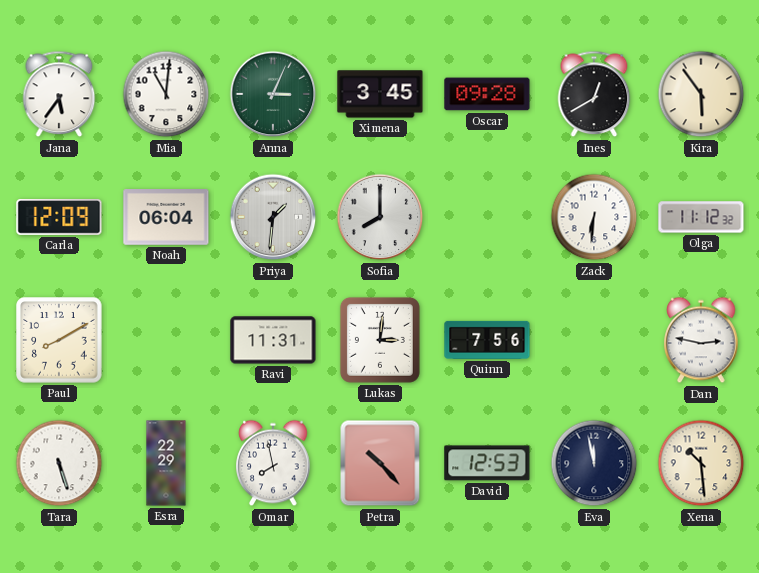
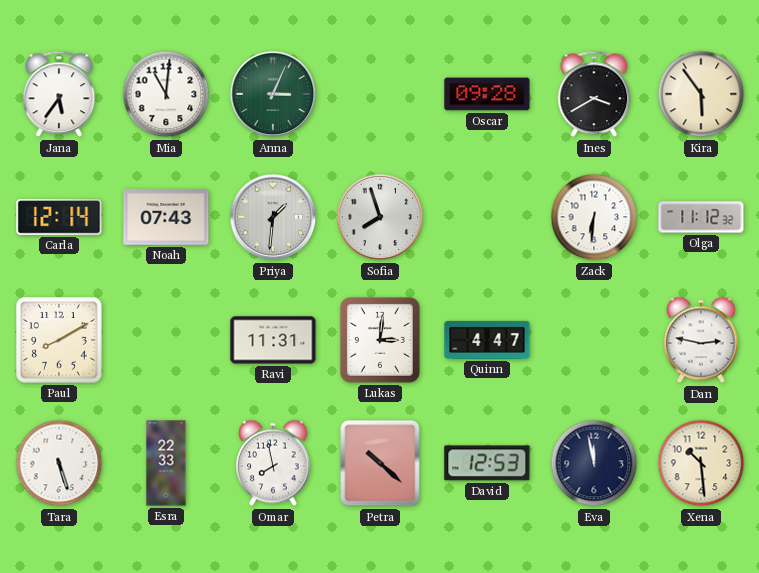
Ximena: 3:45 -> none (380, 94)
Ines: 12:40 -> 3:40 (594, 94)
Carla: 12:09 -> 12:14 (59, 218)
Noah: 06:04 -> 07:43 (166, 218)
Sofia: 8:00 -> 7:57 (380, 217)
Quinn: 7:56 -> 4:47 (487, 340)
Esra: 22:29 -> 22:33 (166, 463)
Petra: 10:23 -> 10:22 (380, 463)
